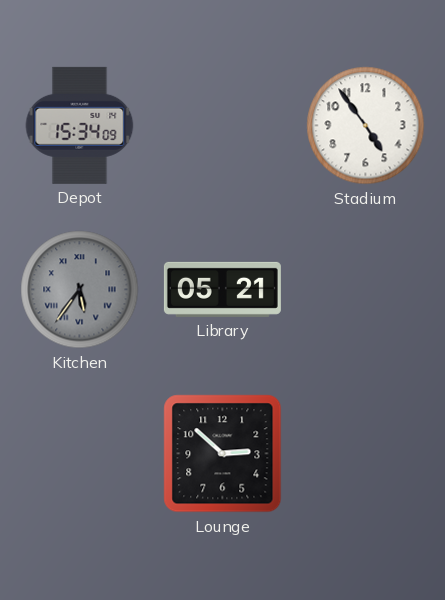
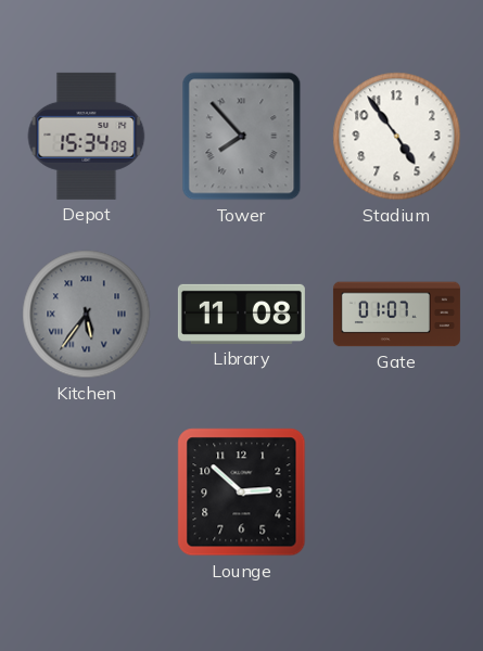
Tower: none -> 7:53 (242, 137)
Library: 05:21 -> 11:08 (241, 314)
Gate: none -> 01:07 (396, 315)
